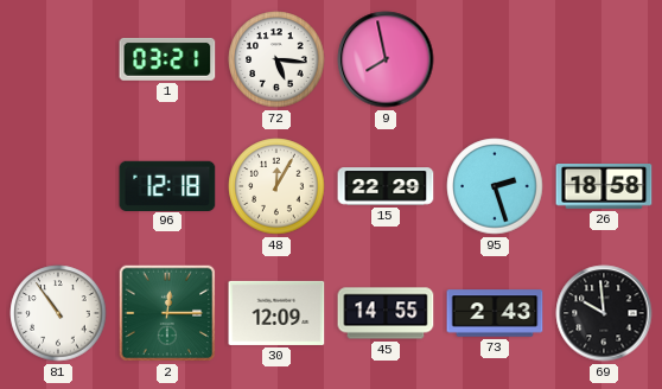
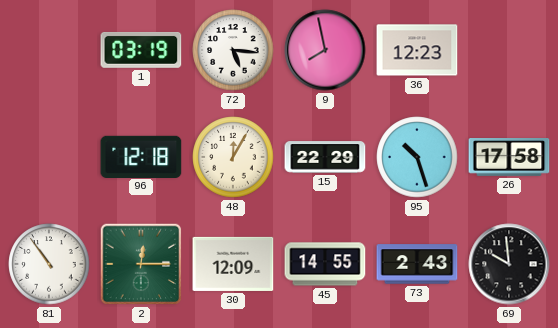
1: 03:21 -> 03:19 (141, 50)
36: none -> 12:23 (417, 50)
95: 2:27 -> 10:27 (417, 157)
26: 18:58 -> 17:58 (509, 158)
